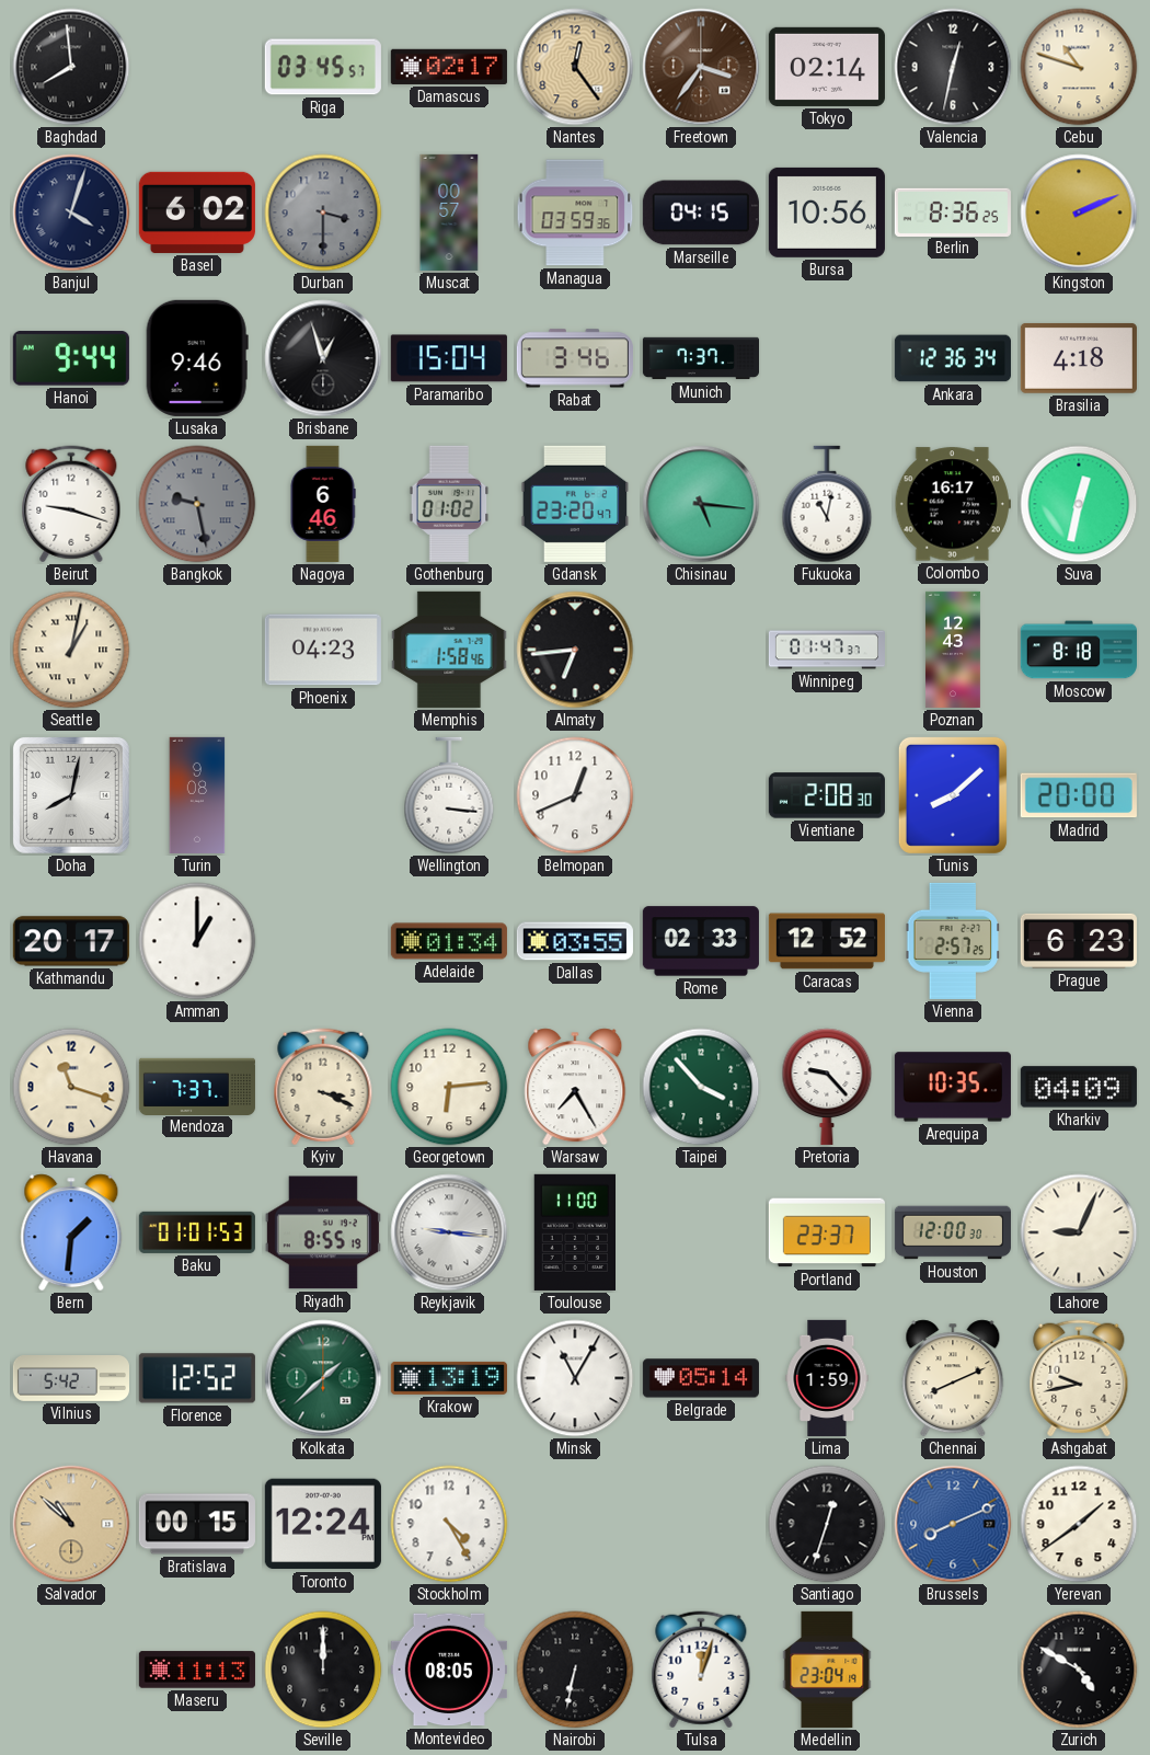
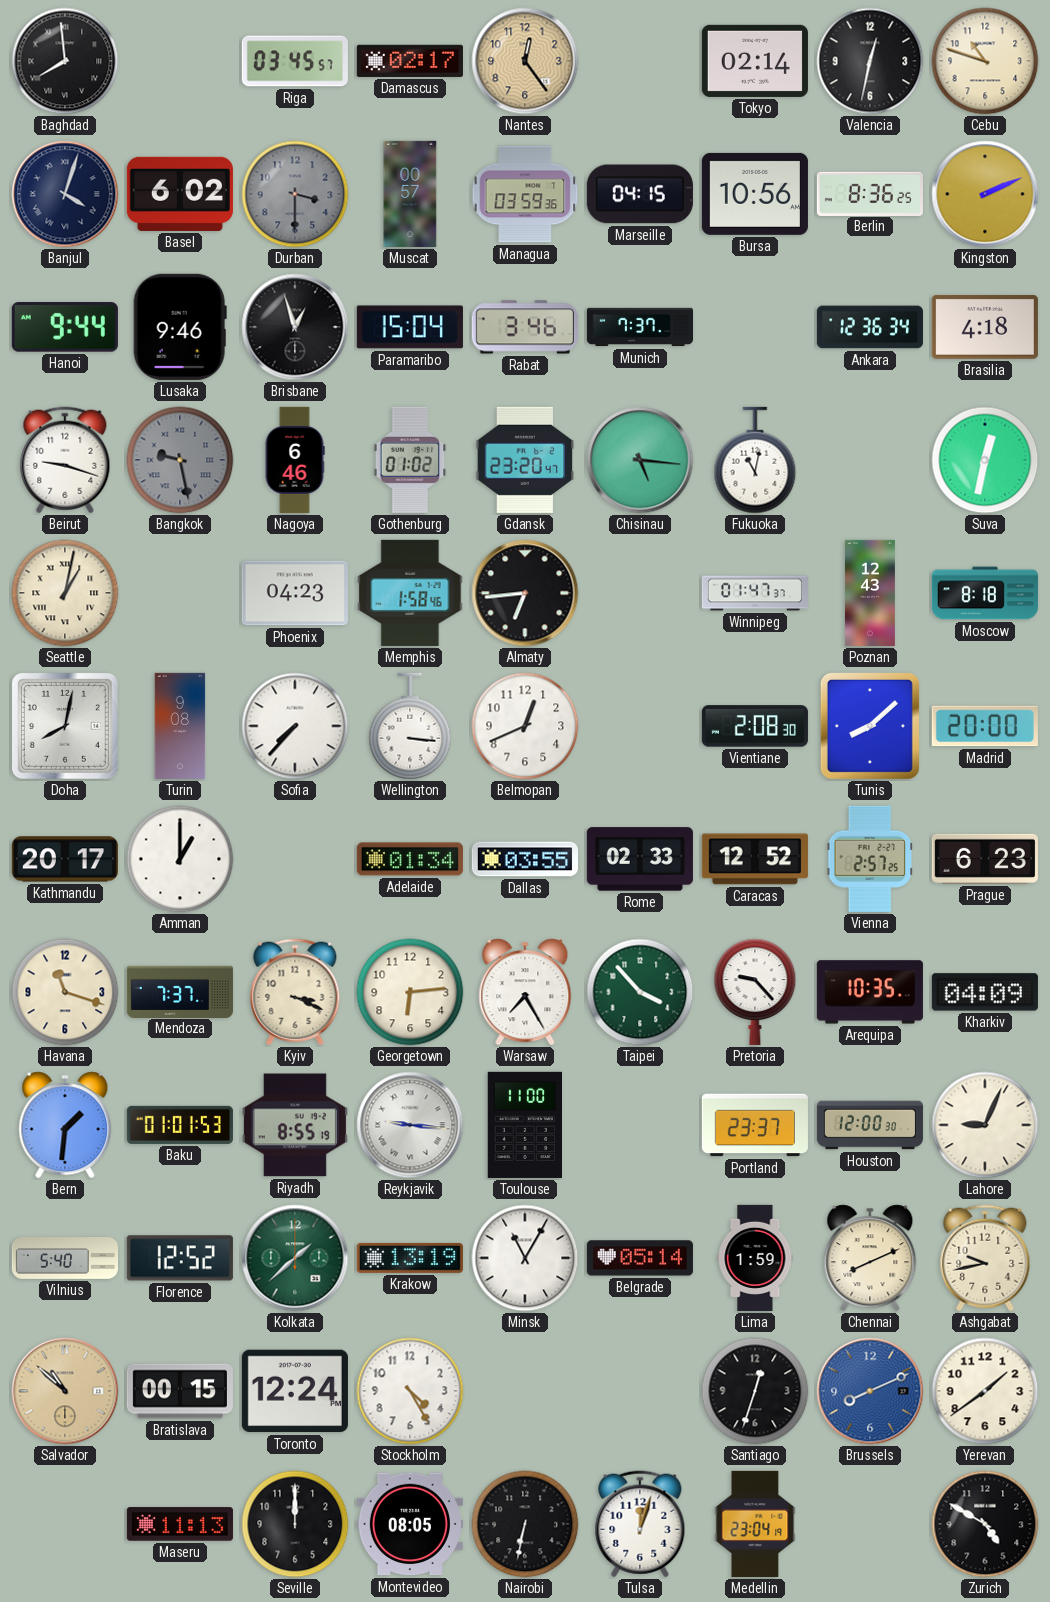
Freetown: 3:36 -> none (701, 67)
Colombo: 16:17 -> none (953, 504)
Sofia: none -> 7:37 (295, 726)
Vilnius: 5:42 -> 5:40 (64, 1258)
